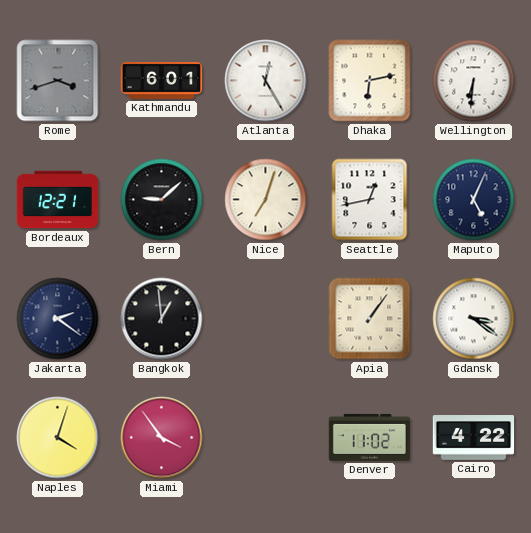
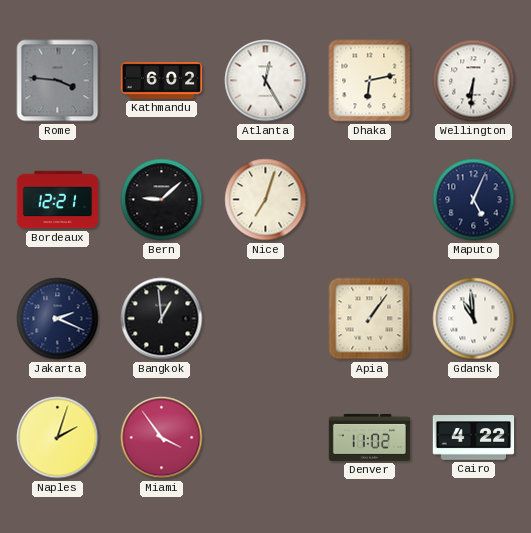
Rome: 3:42 -> 3:46 (58, 81)
Kathmandu: 6:01 -> 6:02 (162, 80)
Seattle: 12:43 -> none (370, 200)
Jakarta: 2:21 -> 2:19 (58, 319)
Gdansk: 3:21 -> 10:59 (474, 319)
Naples: 4:03 -> 2:03 (58, 438)
